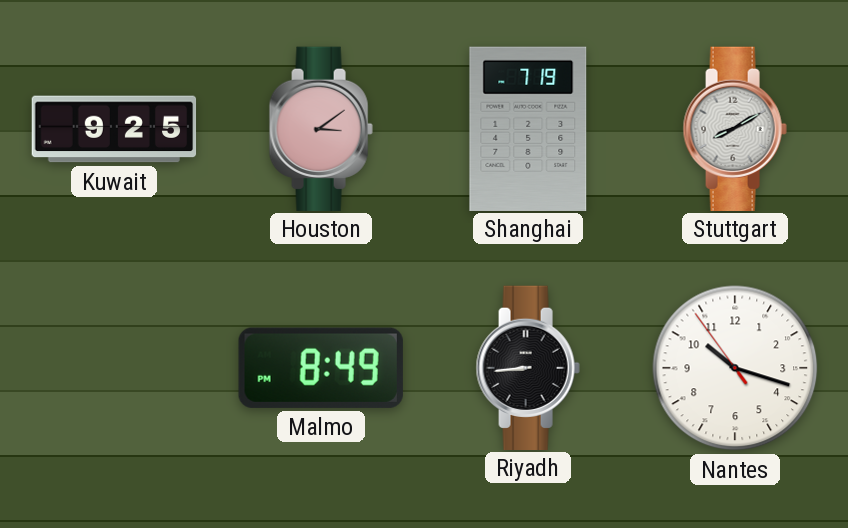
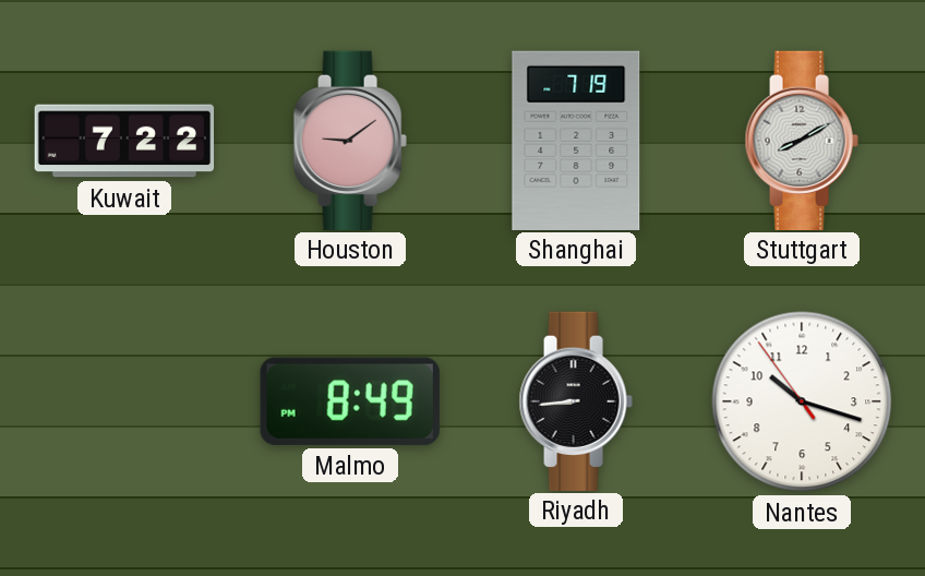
Kuwait: 9:25 -> 7:22 (124, 141)
Houston: 3:09 -> 9:09 (350, 140)
